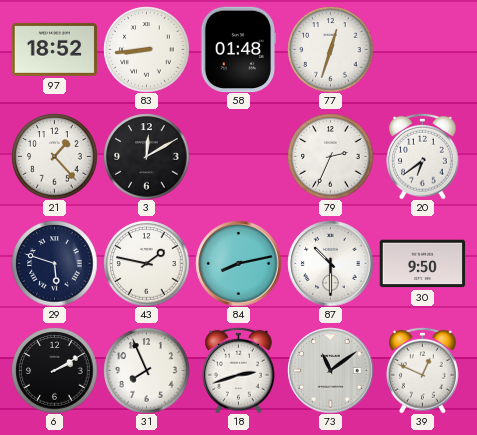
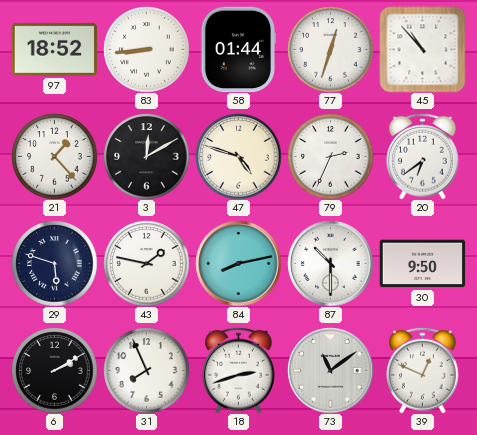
58: 01:48 -> 01:44 (238, 49)
45: none -> 10:53 (422, 49)
47: none -> 4:48 (238, 156)
